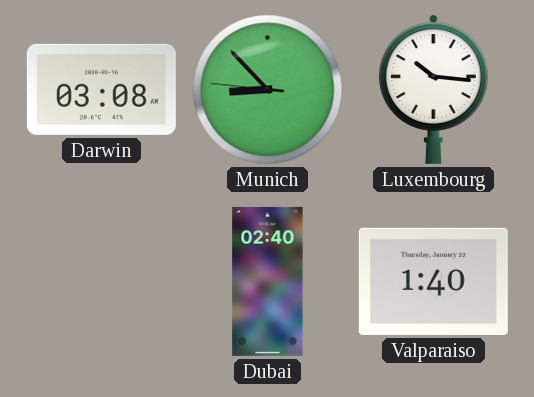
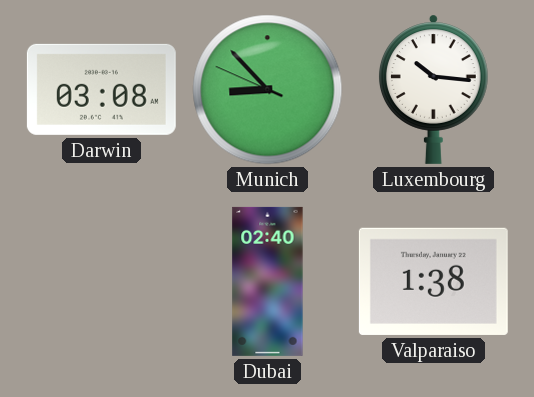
Munich: 8:52:46 -> 8:52:49 (268, 90)
Valparaiso: 1:40 -> 1:38 (433, 281)
